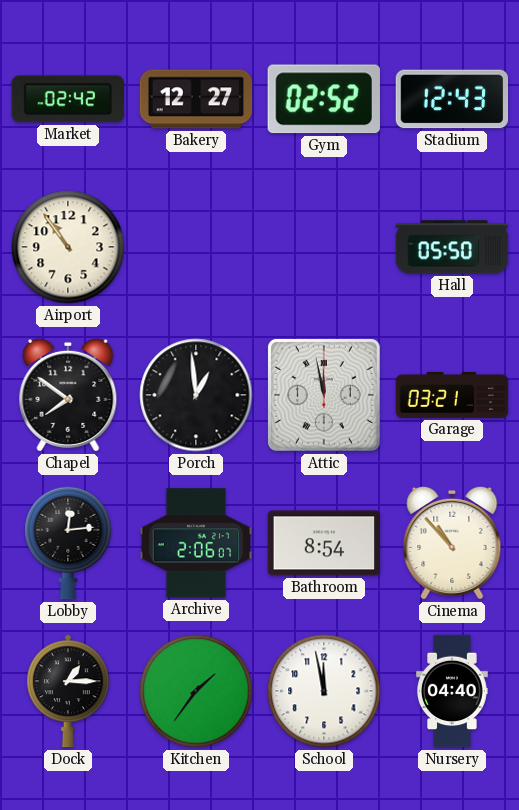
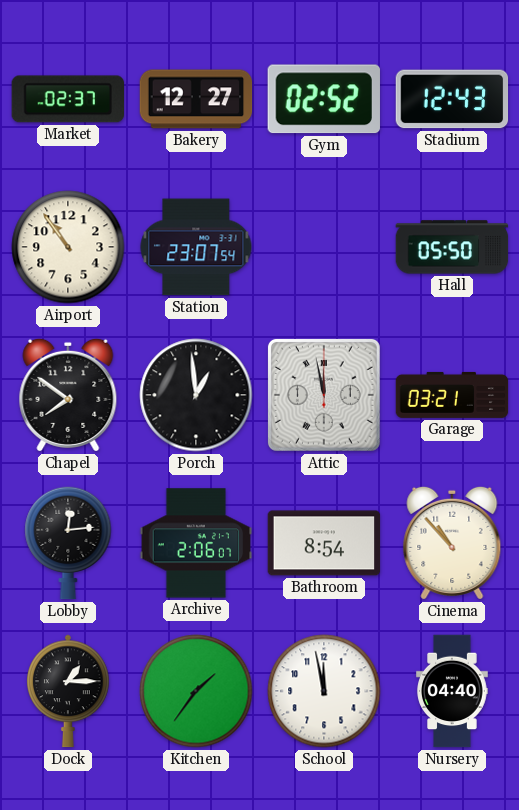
Market: 02:42 -> 02:37 (67, 99)
Station: none -> 23:07 (196, 247)
